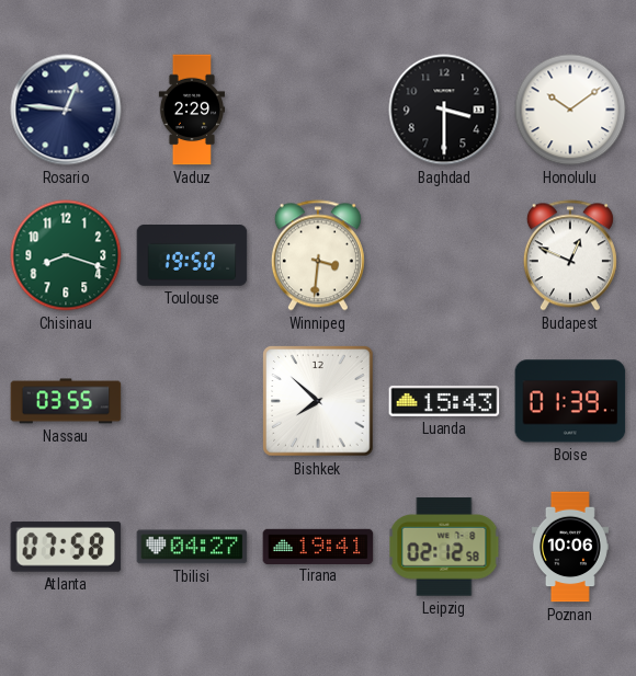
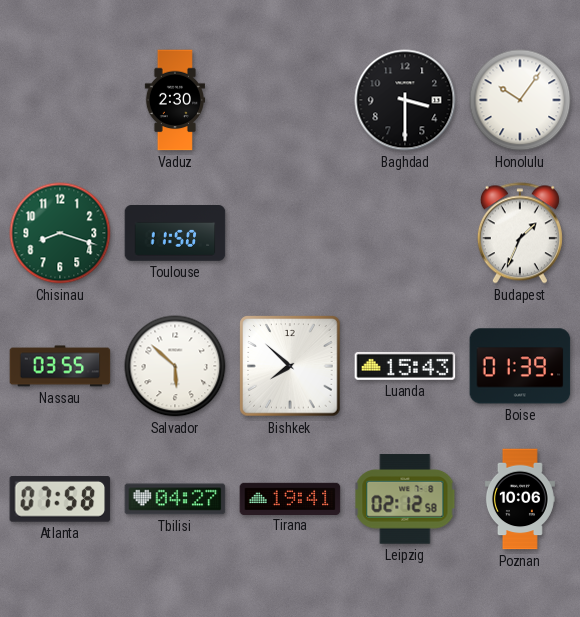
Rosario: 12:46 -> none (66, 110)
Vaduz: 2:29 -> 2:30 (174, 100)
Honolulu: 10:09 -> 10:06 (520, 100)
Toulouse: 19:50 -> 11:50 (175, 234)
Winnipeg: 3:31 -> none (318, 255)
Budapest: 12:49 -> 1:34 (520, 233)
Salvador: none -> 5:52 (175, 366)
